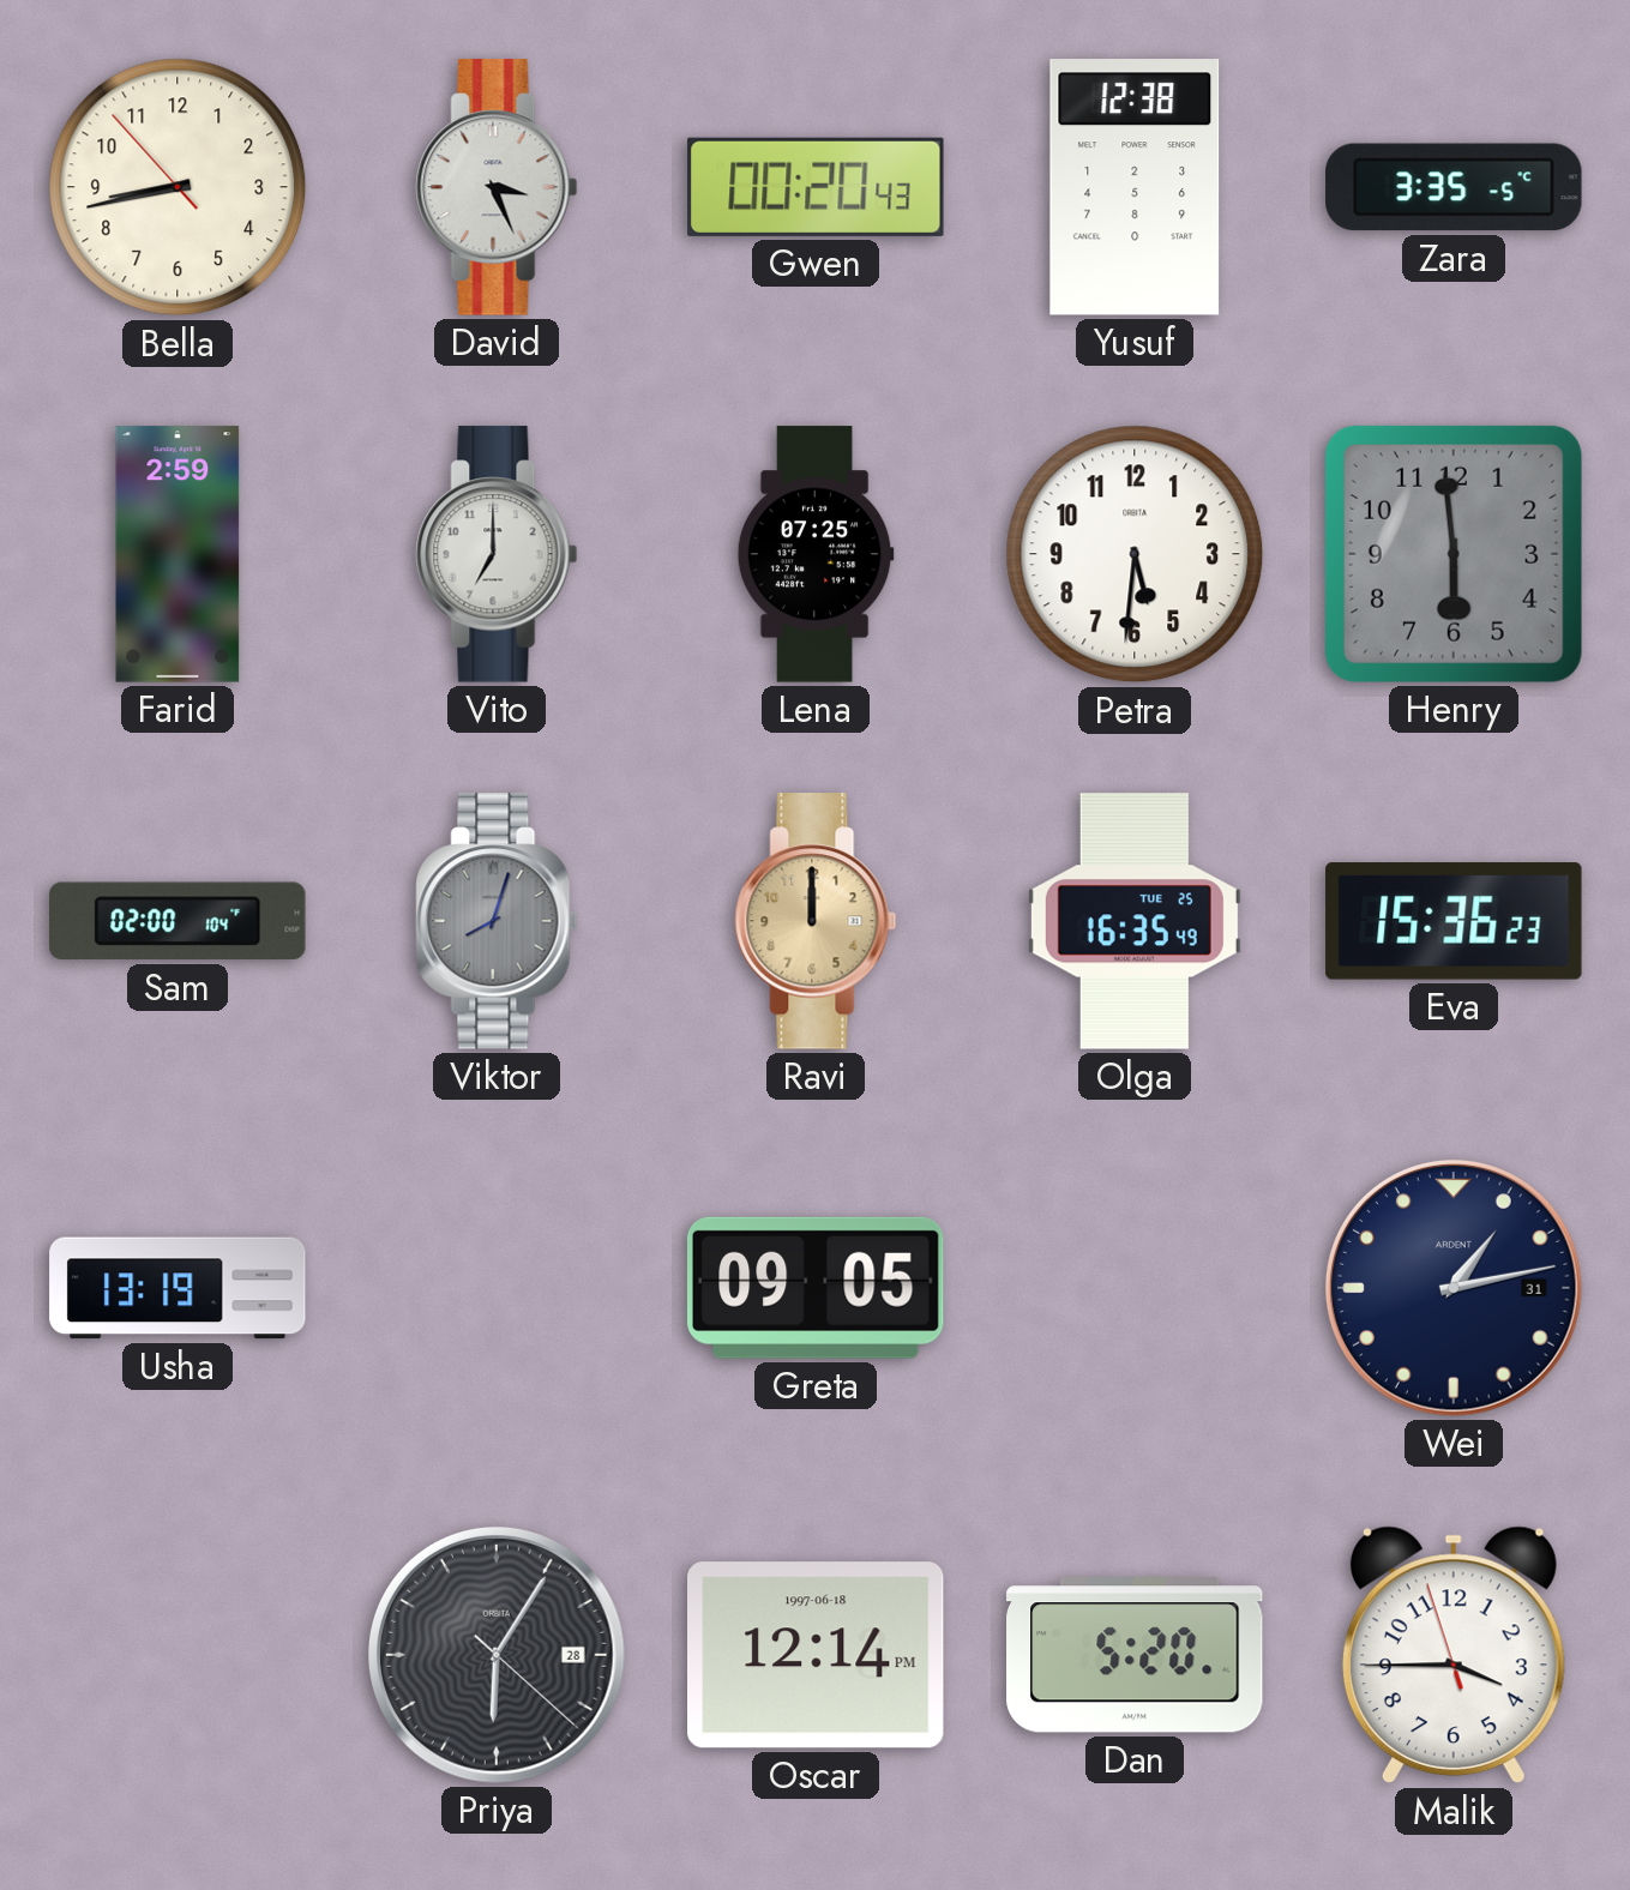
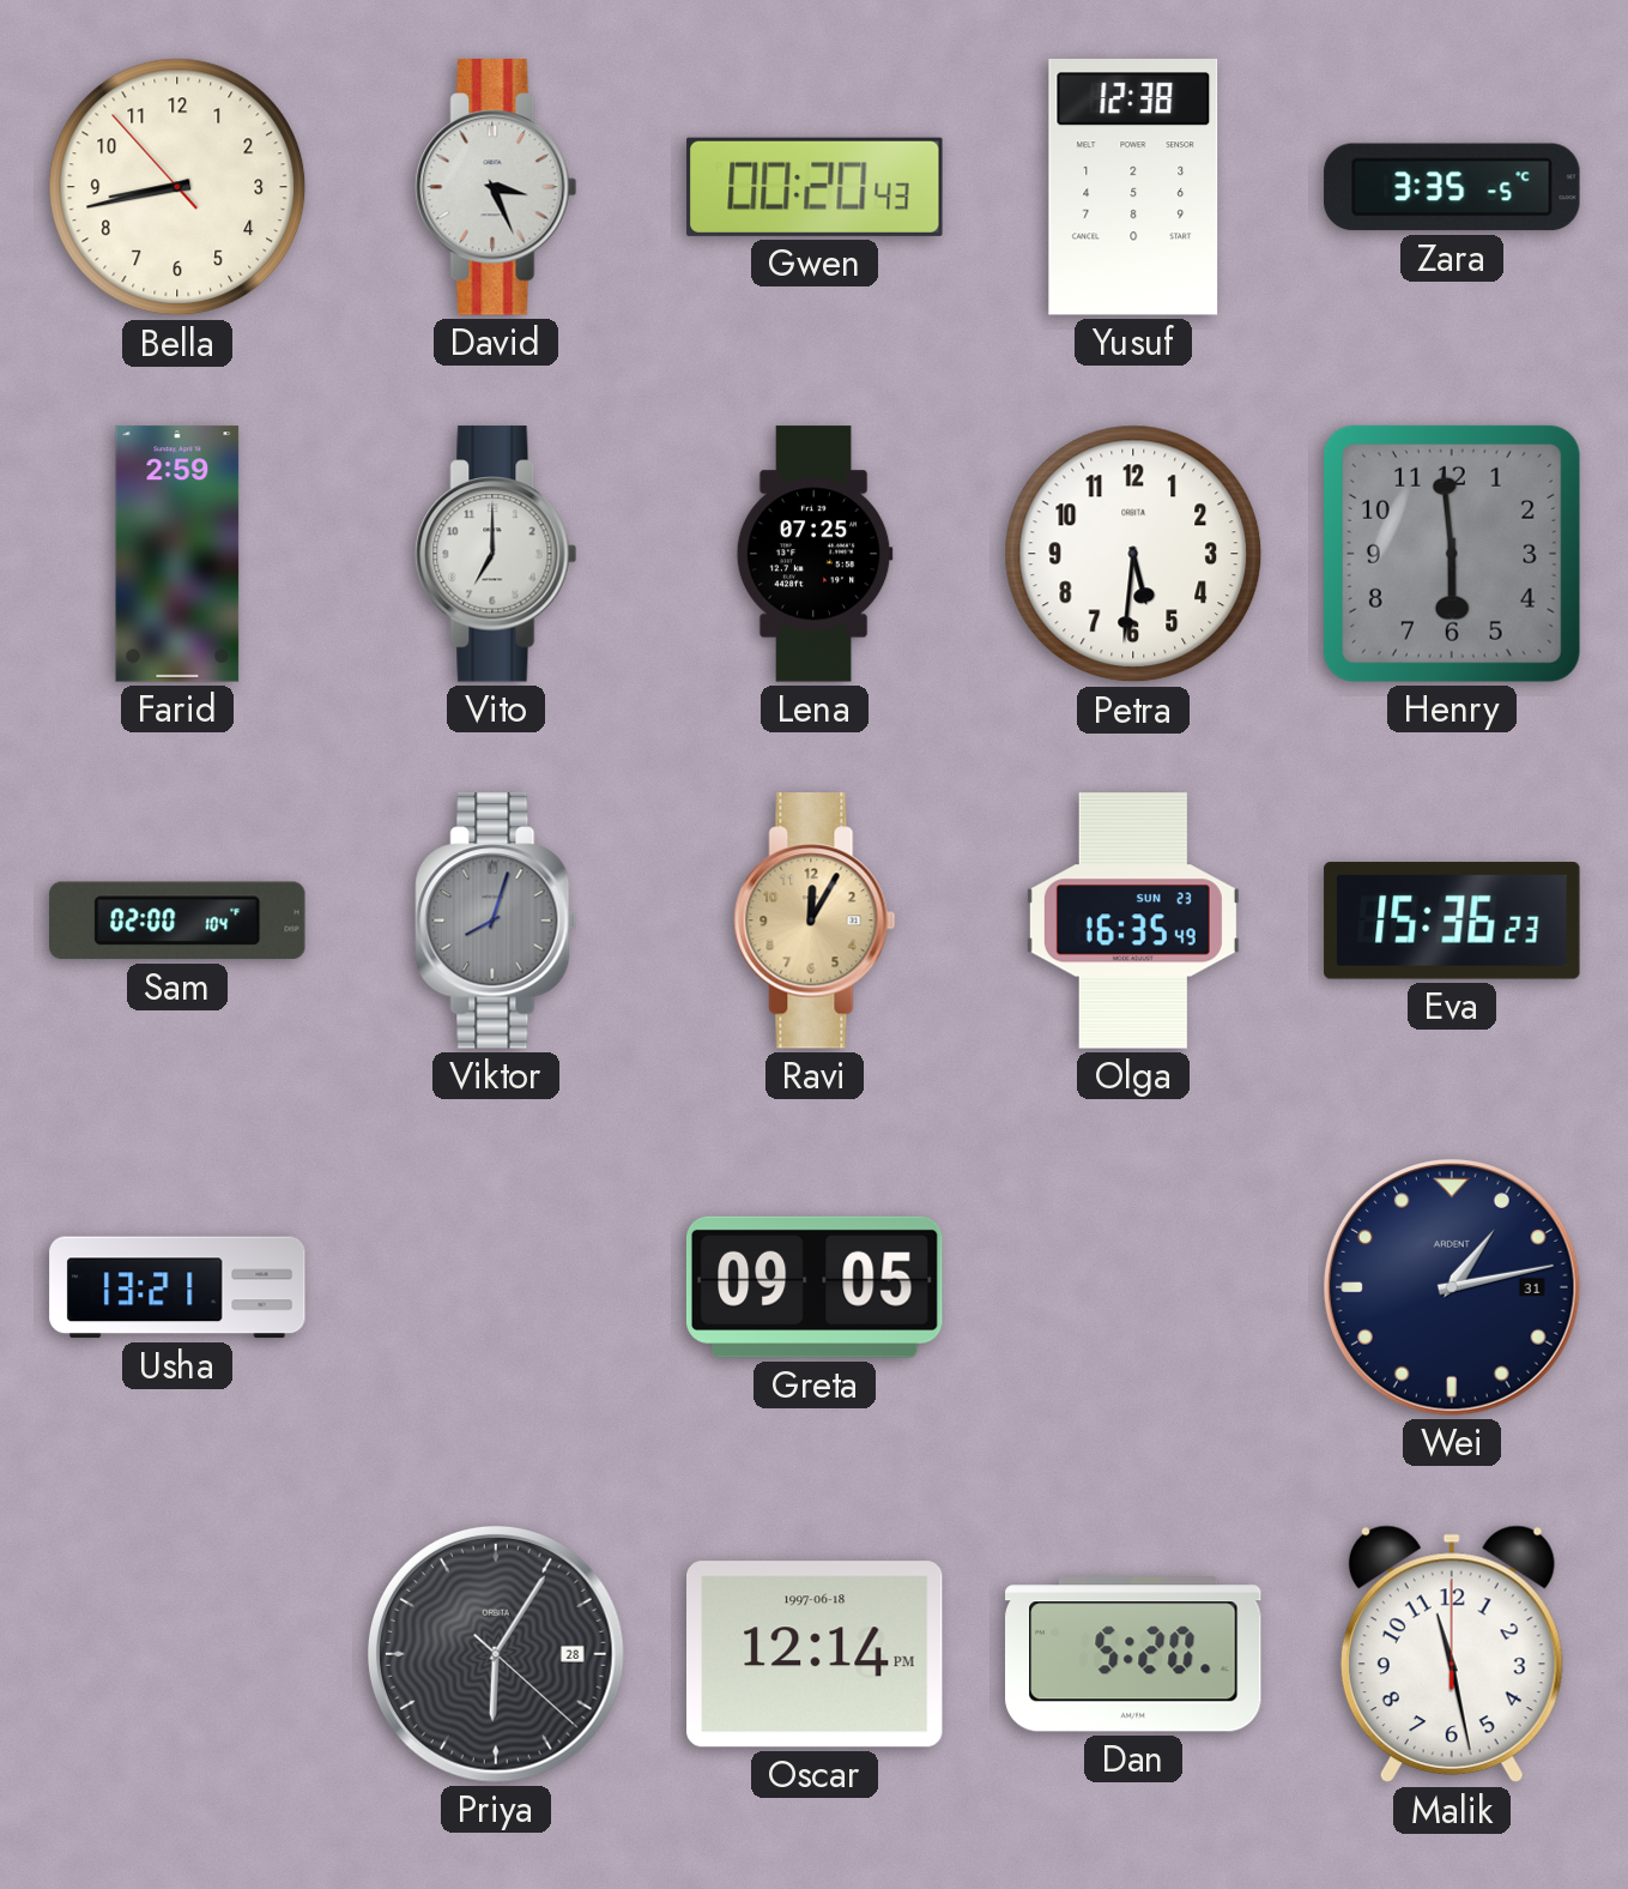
Ravi: 12:00 -> 12:05 (815, 921)
Olga date: TUE 25 -> SUN 23 (1133, 921)
Usha: 13:19 -> 13:21 (177, 1287)
Malik: 3:44 -> 11:28 (1452, 1654)
